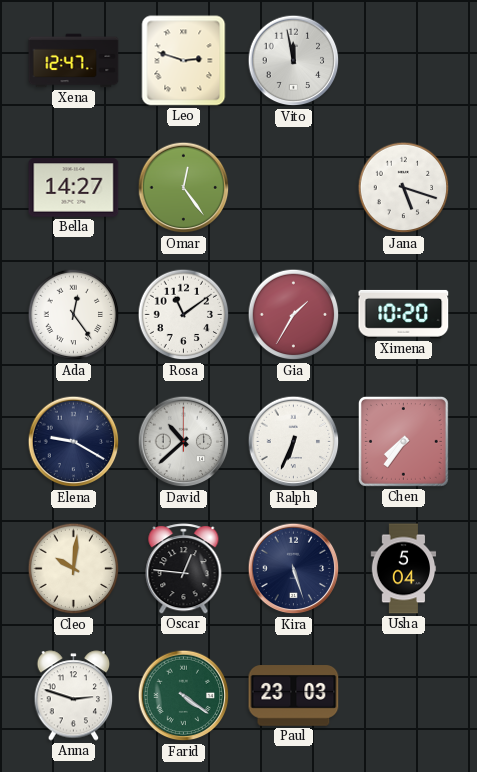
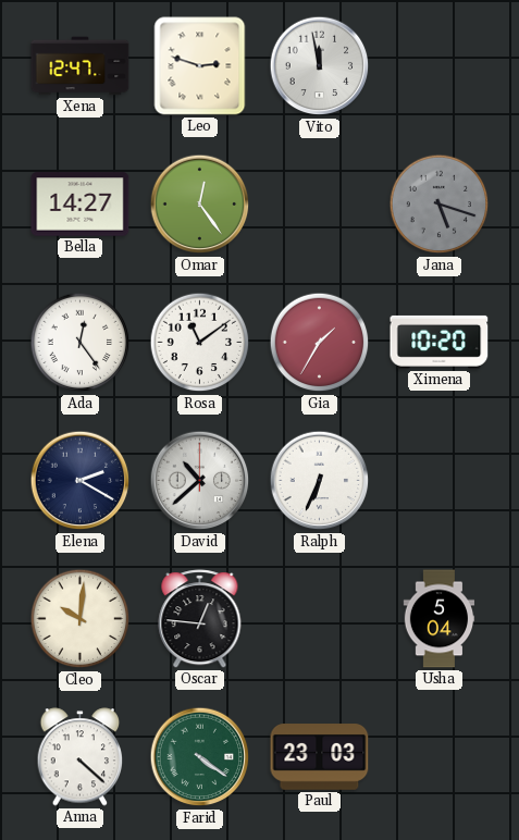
Jana dial: white -> grey (440, 205)
Elena: 9:20 -> 2:20 (81, 481)
Chen: 7:36 -> none (403, 441)
Kira: 5:27 -> none (294, 569)
Anna: 2:48 -> 4:22 (81, 757)
